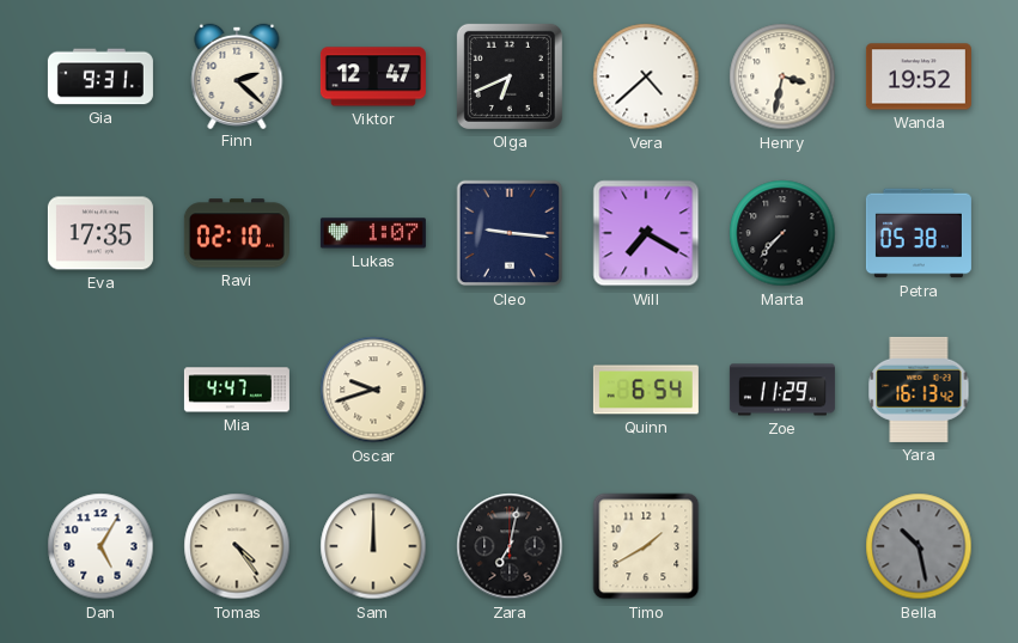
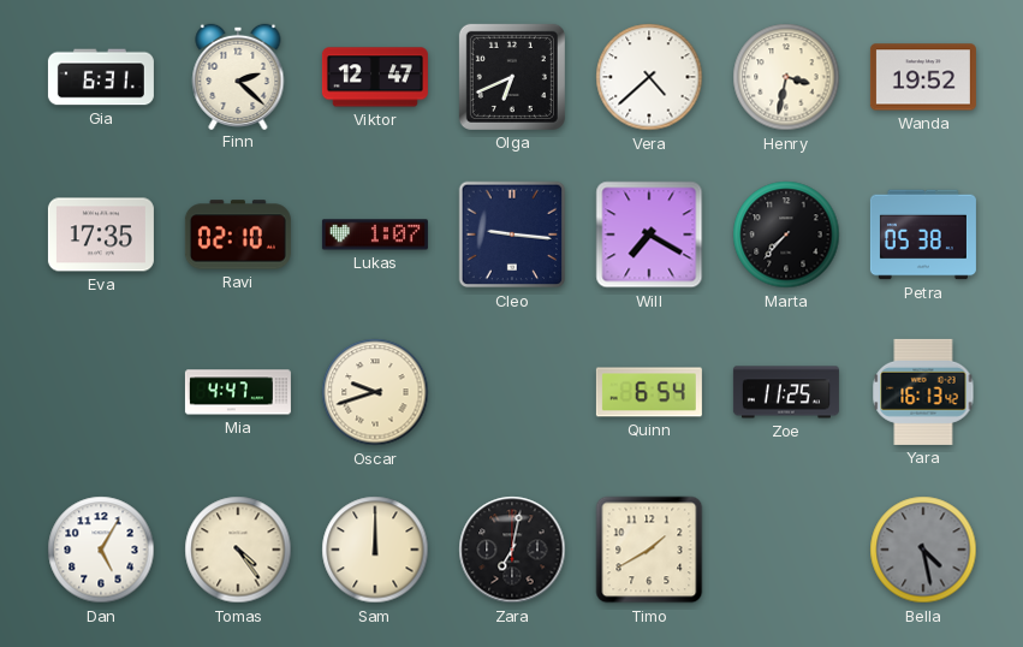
Gia: 9:31 -> 6:31 (101, 77)
Zoe: 11:29 -> 11:25 (786, 392)
Bella: 10:28 -> 4:28 (923, 550)
